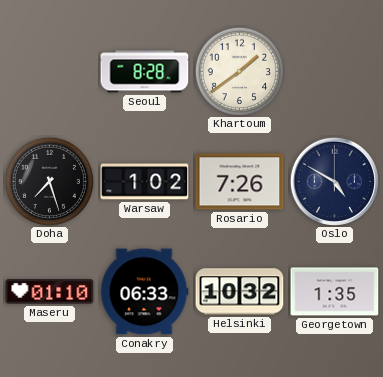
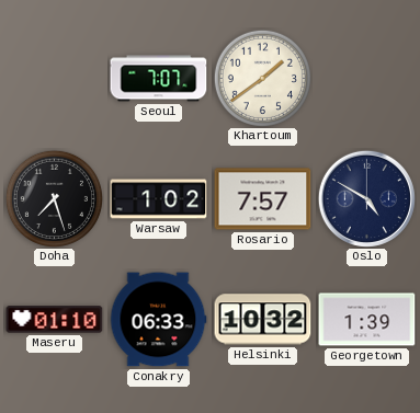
Seoul: 8:28 -> 7:07 (159, 79)
Rosario: 7:26 -> 7:57 (263, 199)
Georgetown: 1:35 -> 1:39 (367, 320)
